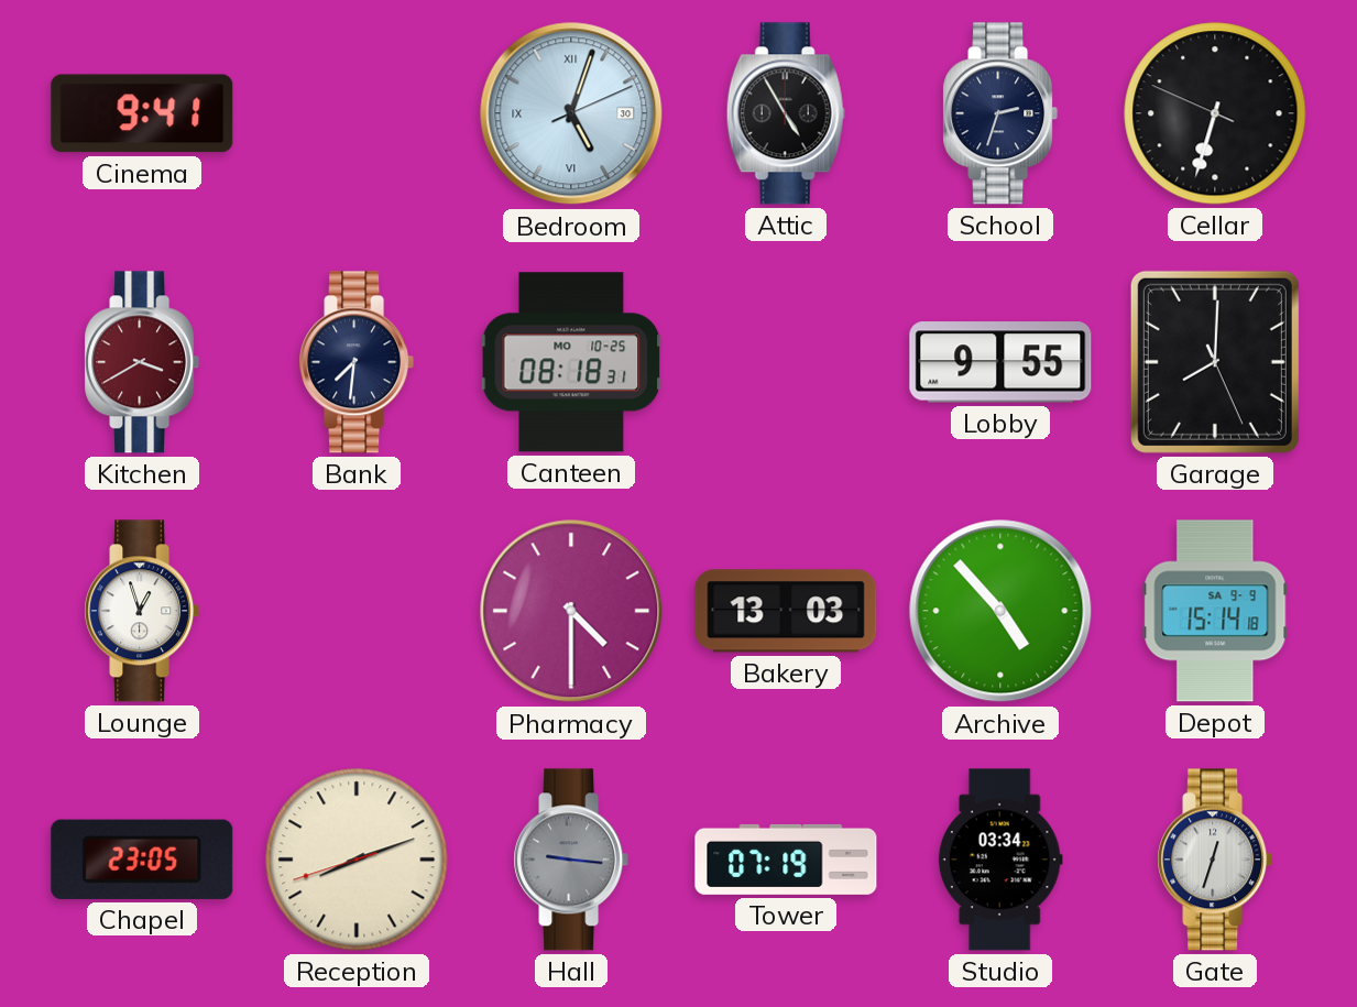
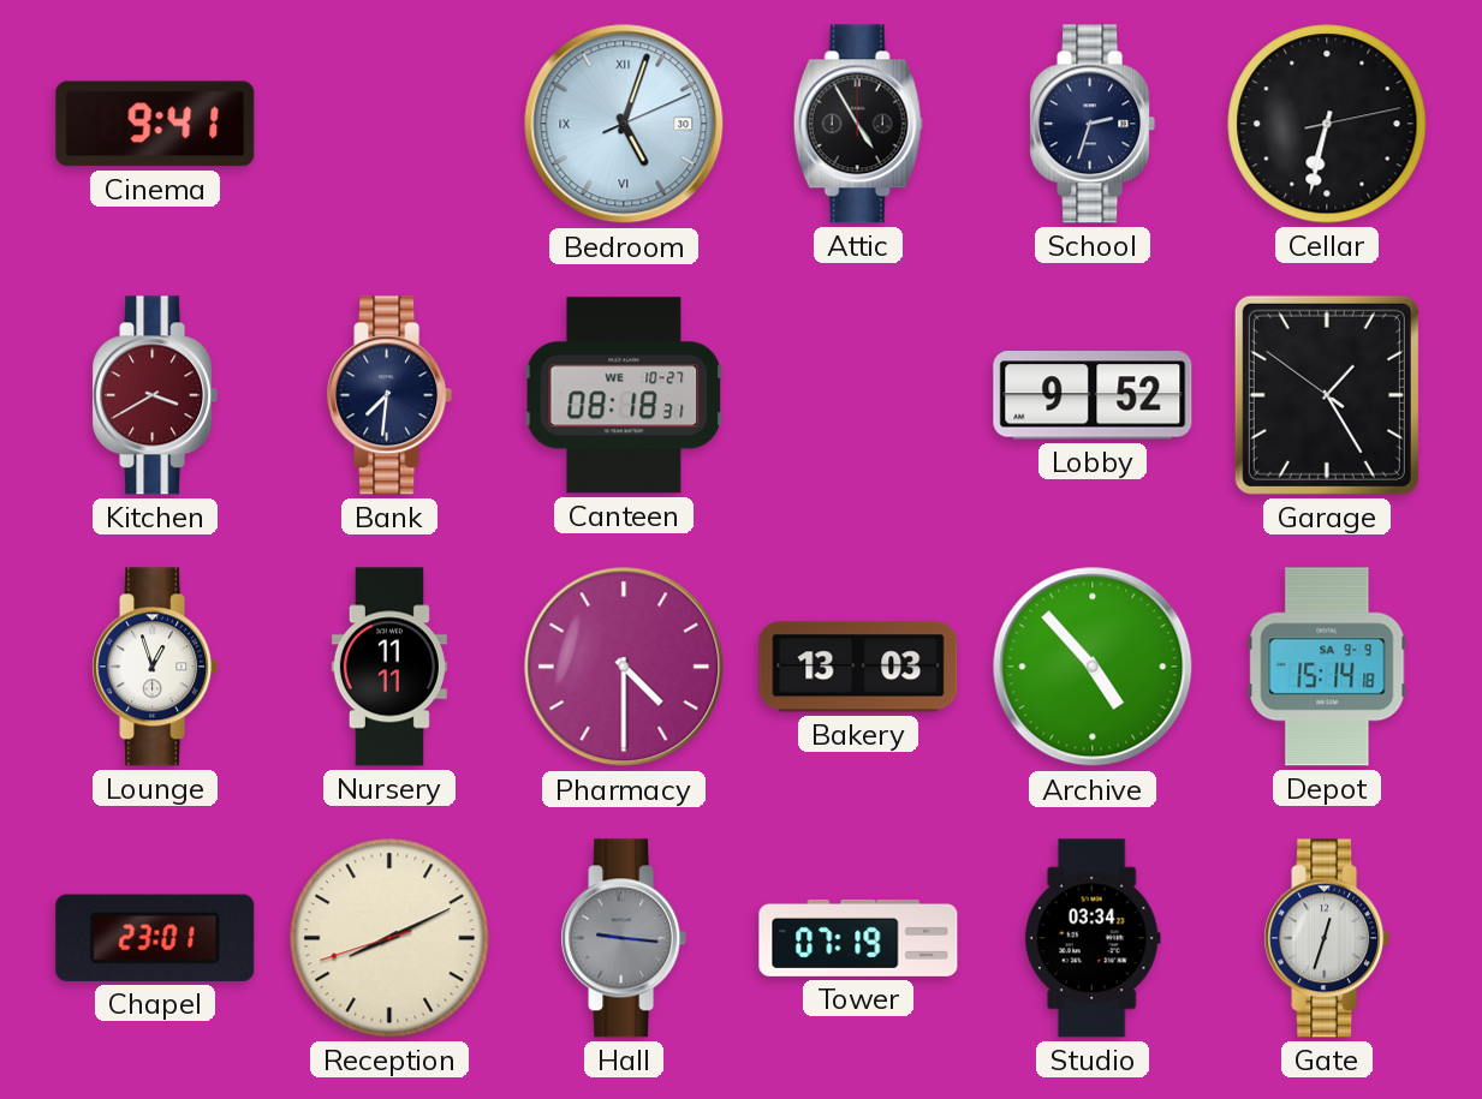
Cellar: 6:32:49 -> 6:32:13 (1327, 124)
Canteen date: MO 10-25 -> WE 10-27 (624, 395)
Lobby: 9:55 -> 9:52 (1093, 395)
Garage: 8:00 -> 1:24 (1327, 395)
Nursery: none -> 11:11 (389, 667)
Chapel: 23:05 -> 23:01 (155, 938)
Reception: 8:11 -> 8:10 (389, 938)
